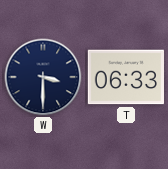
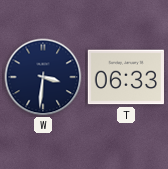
W: 3:30 -> 3:31 (43, 77)
